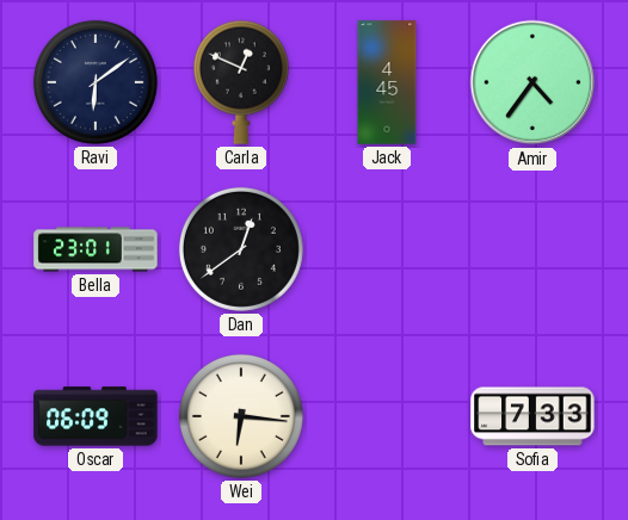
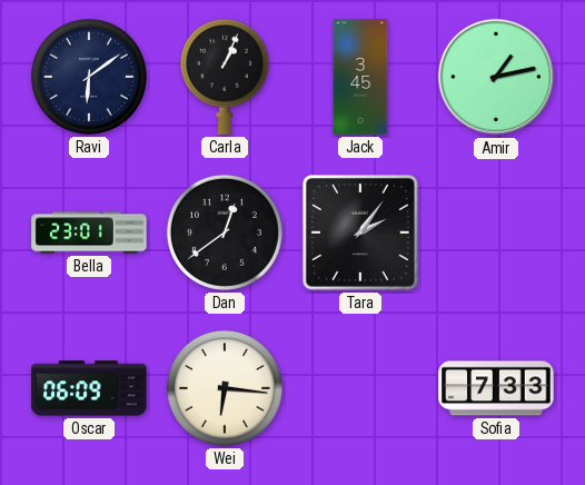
Carla: 12:49 -> 1:04 (225, 77)
Jack: 4:45 -> 3:45 (360, 77)
Amir: 4:36 -> 1:13 (496, 77)
Tara: none -> 2:06 (360, 232)
